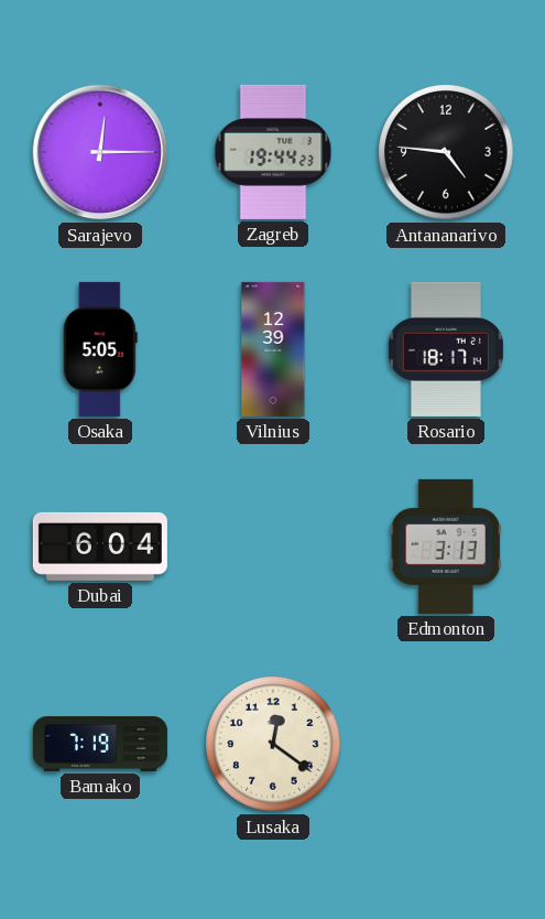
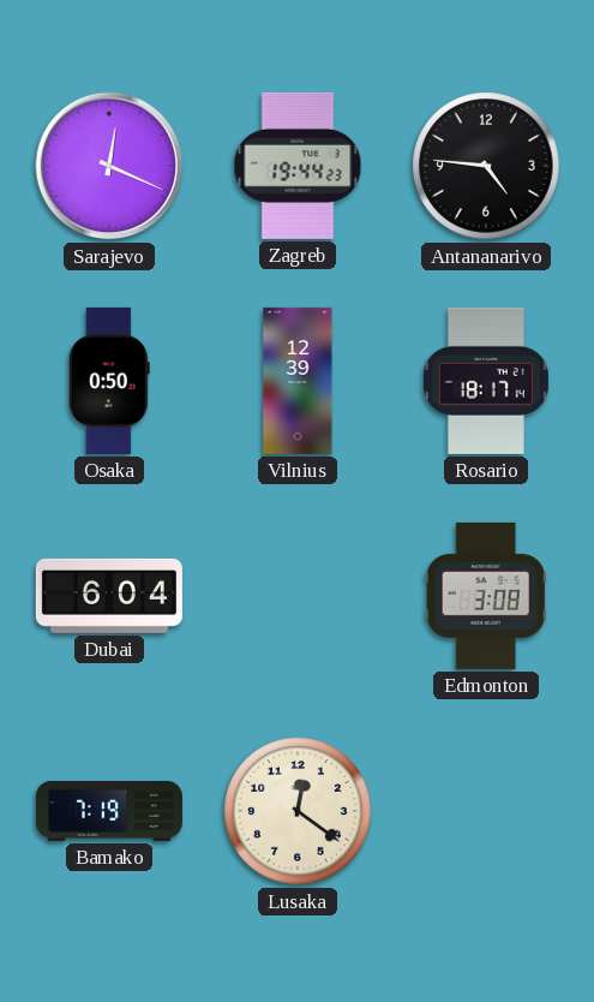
Sarajevo: 12:15 -> 12:19 (109, 166)
Osaka: 5:05 -> 0:50 (109, 381)
Edmonton: 3:13 -> 3:08 (486, 596)
